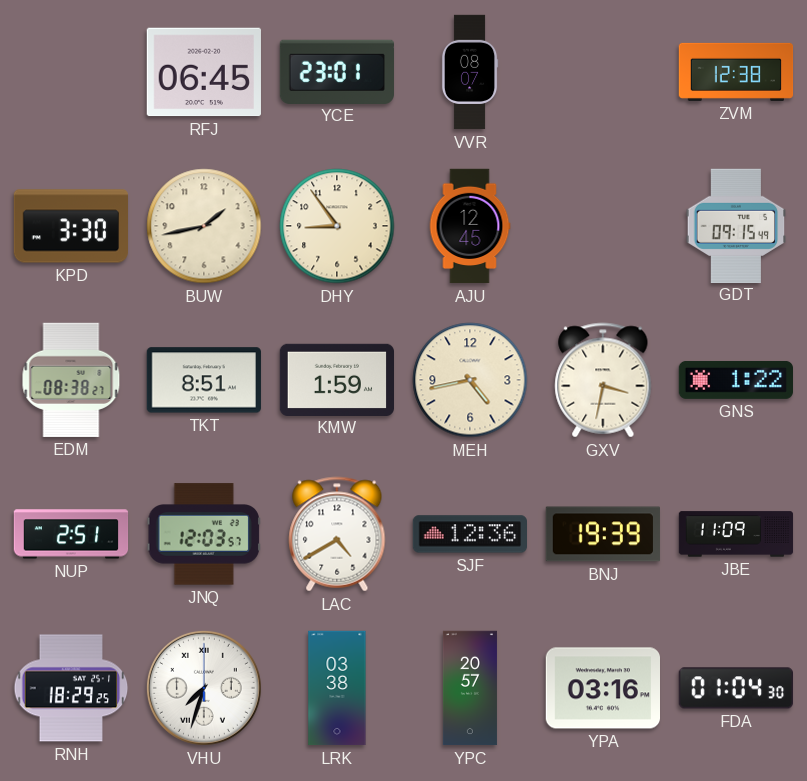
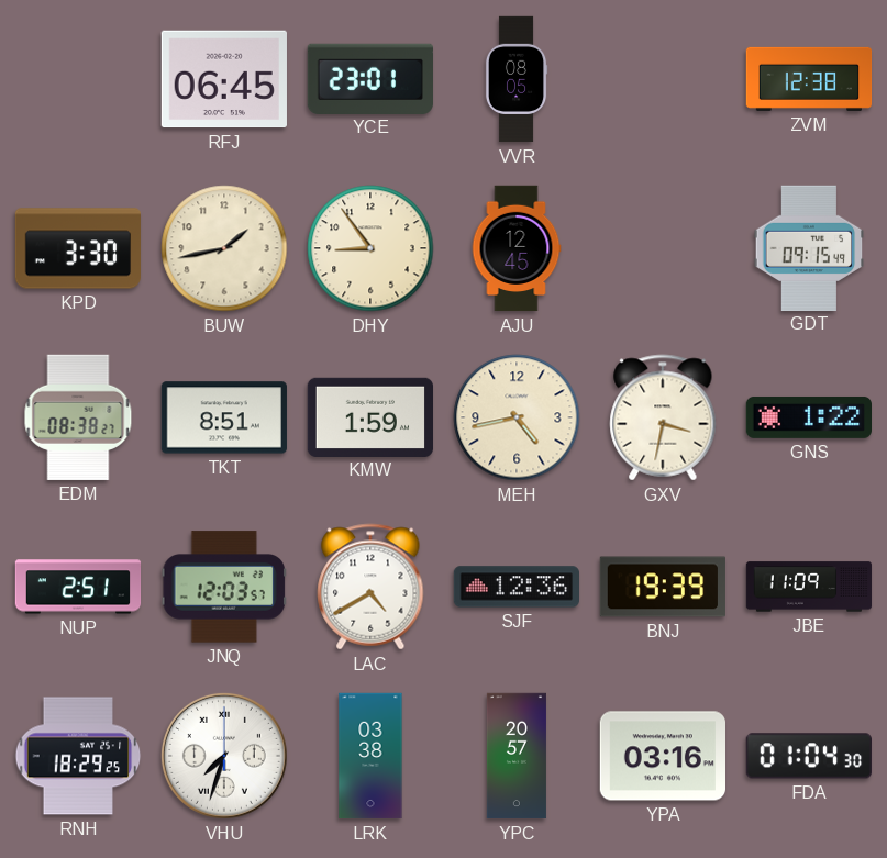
VVR: 08:07 -> 08:05 (517, 79)
